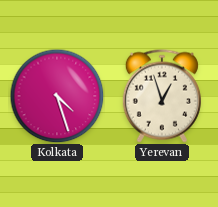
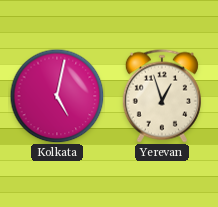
Kolkata: 4:27 -> 5:02 (57, 96)
